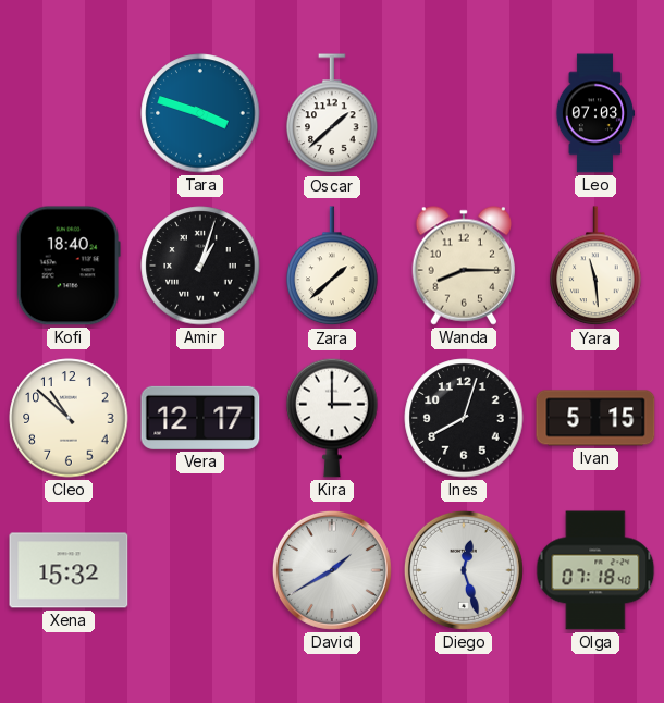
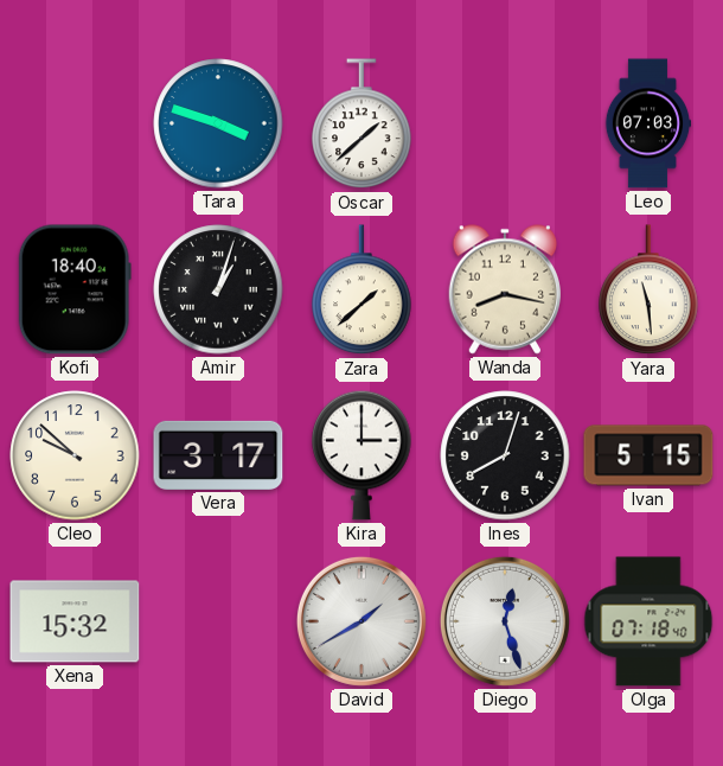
Wanda: 8:15 -> 8:17 (504, 289)
Cleo: 10:52 -> 9:52 (75, 455)
Vera: 12:17 -> 3:17 (218, 455)
